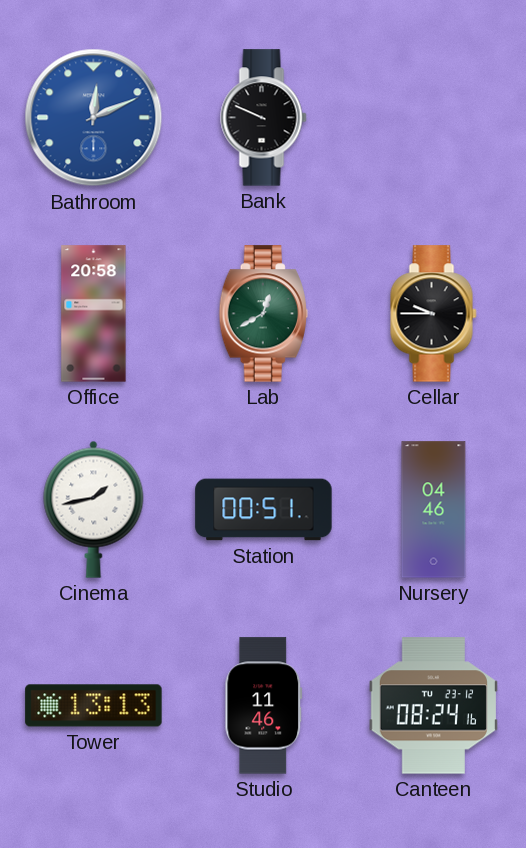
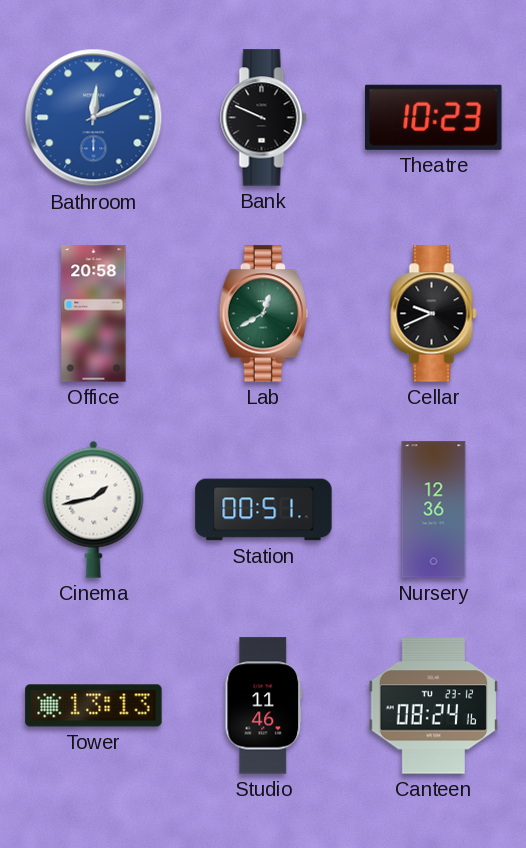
Theatre: none -> 10:23 (434, 117)
Cellar: 9:45 -> 9:41 (434, 314)
Nursery: 04:46 -> 12:36 (434, 510)
